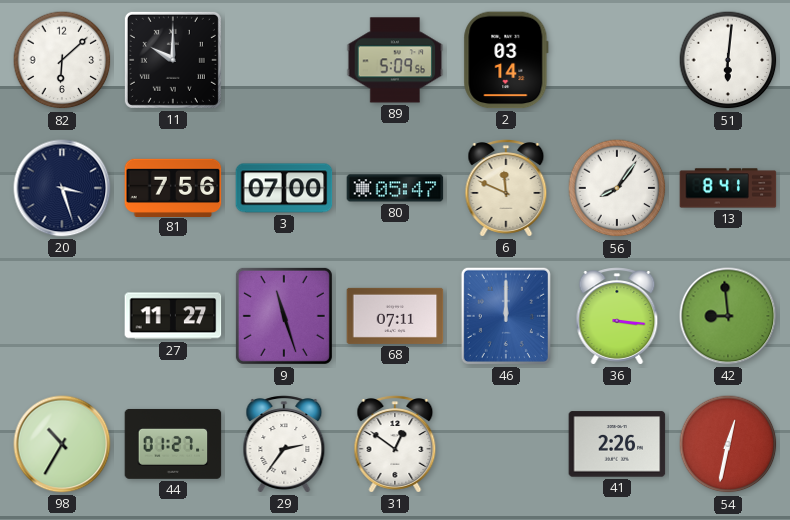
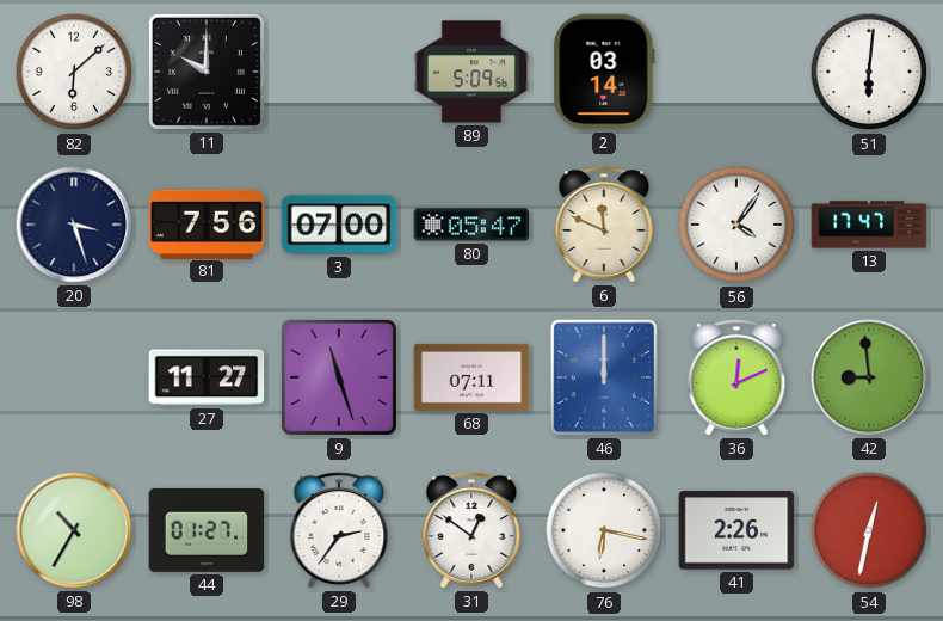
56: 8:06 -> 4:06 (736, 225)
13: 8:41 -> 17:47 (869, 225)
36: 3:16 -> 12:11 (736, 377)
76: none -> 6:17 (604, 530)
